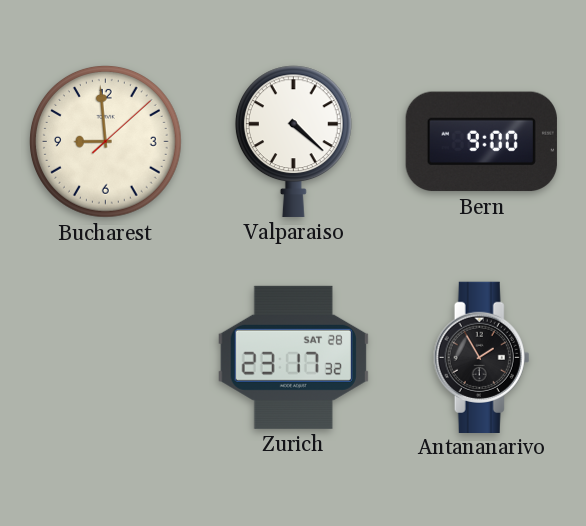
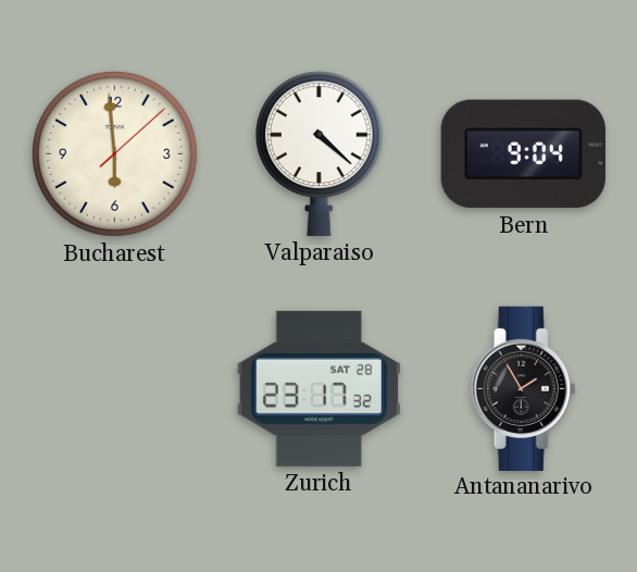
Bucharest: 8:59 -> 5:59 (115, 154)
Bern: 9:00 -> 9:04 (523, 154)
